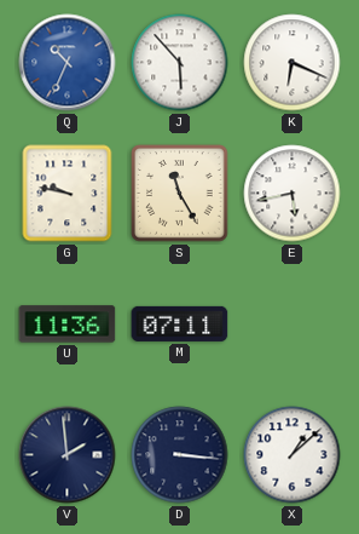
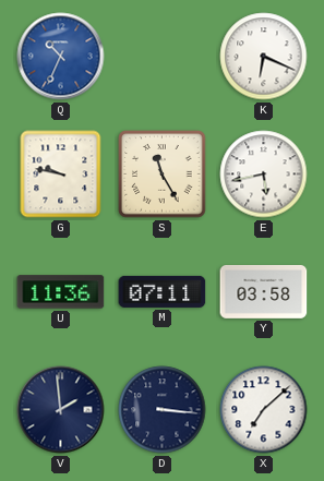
J: 5:53 -> none (180, 63)
Y: none -> 03:58 (264, 291)
X: 1:08 -> 7:08 (264, 410)
